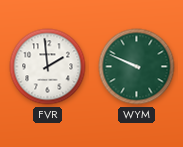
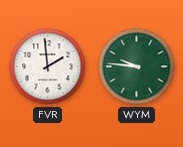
WYM: 9:49 -> 9:46 (137, 67)
